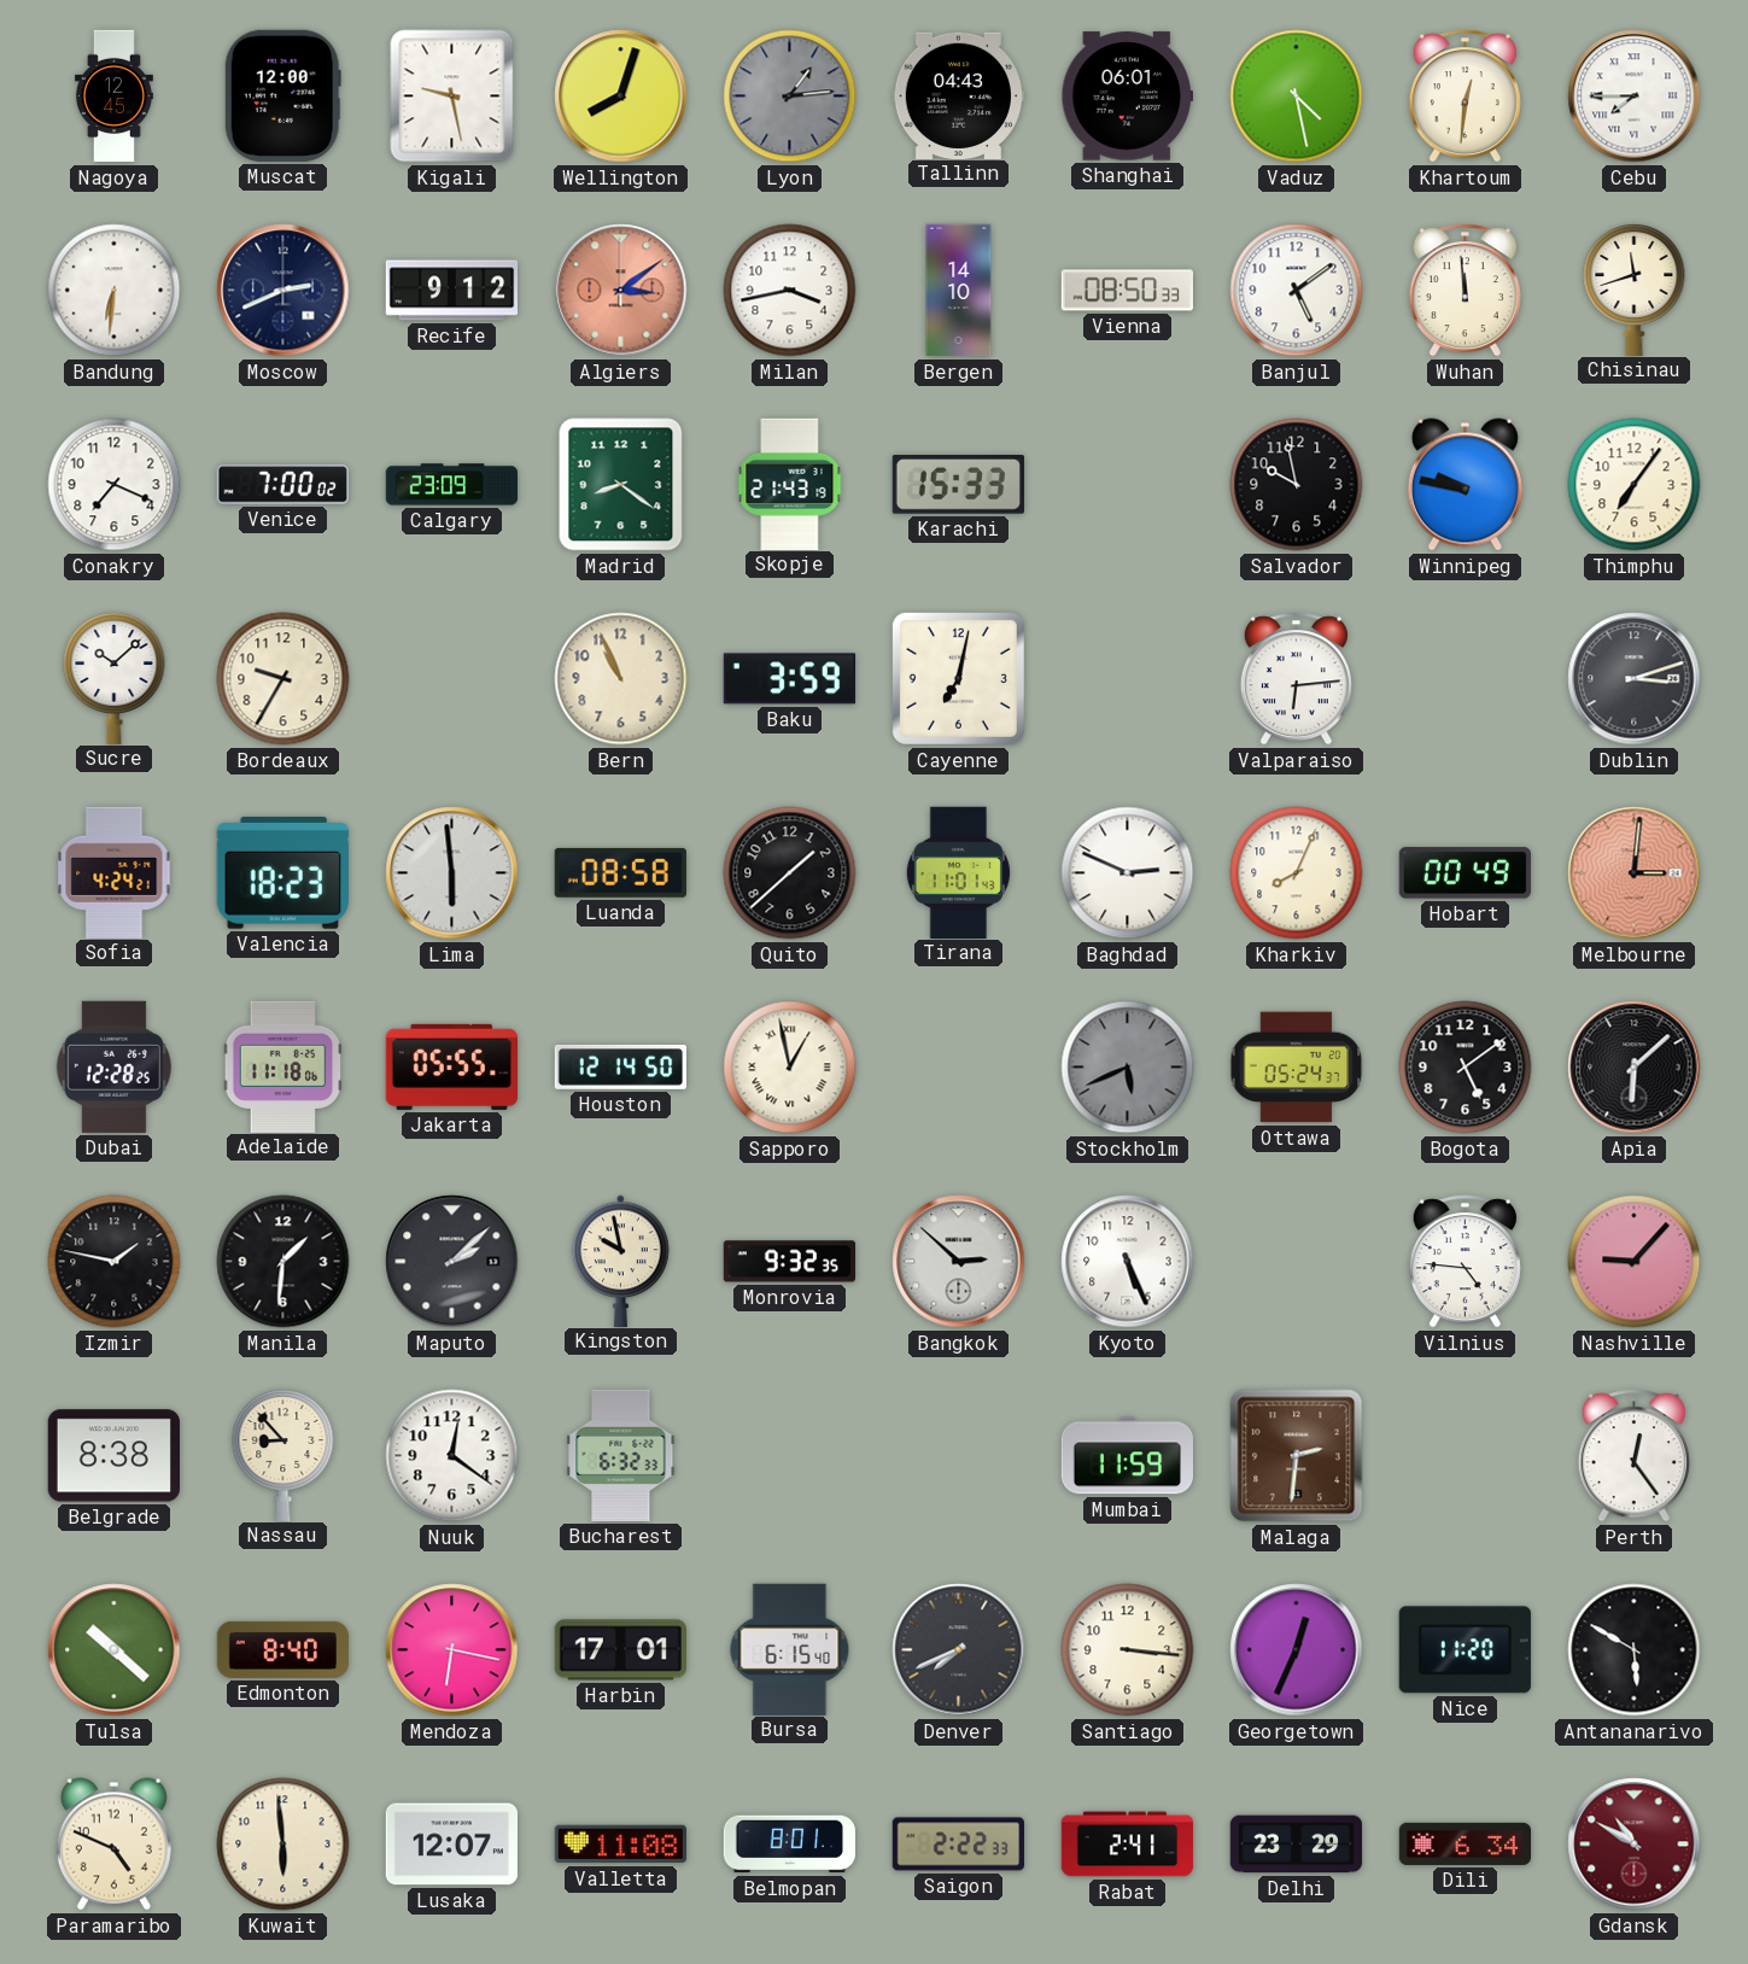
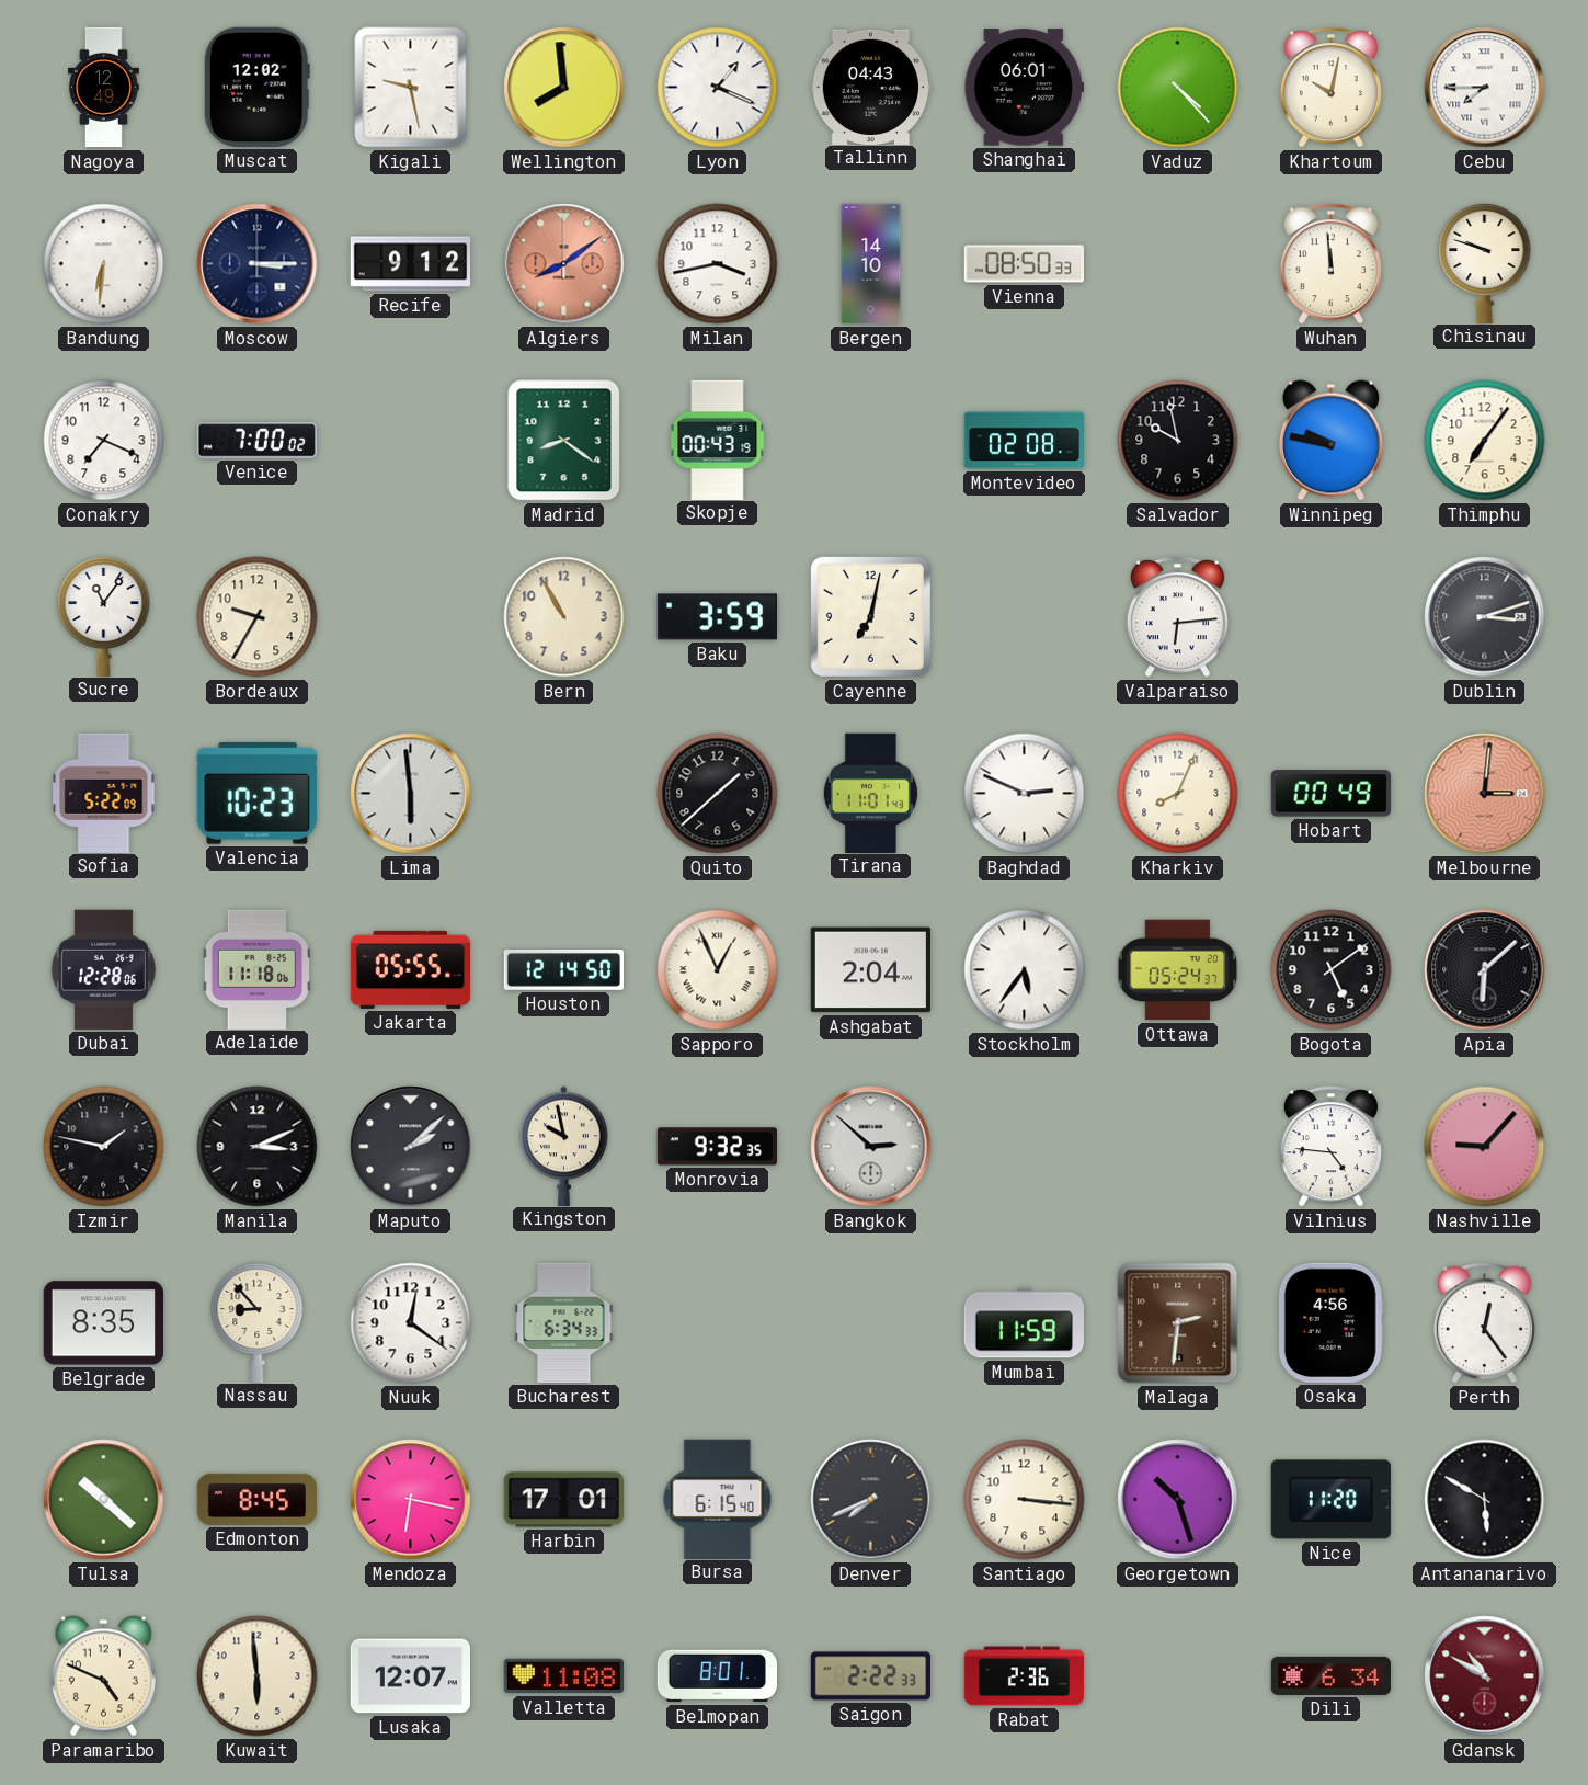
Nagoya: 12:45 -> 12:49 (103, 88)
Muscat: 12:00 -> 12:02 (256, 87)
Wellington: 8:03 -> 7:59 (564, 88)
Lyon: 1:14 -> 1:19 (718, 88)
Lyon dial: grey -> white (718, 88)
Vaduz: 4:28 -> 4:23 (1178, 88)
Khartoum: 12:31 -> 10:02 (1330, 88)
Moscow: 2:41 -> 3:15 (258, 264)
Algiers: 3:09 -> 8:09 (564, 264)
Banjul: 5:09 -> none (1297, 291)
Chisinau: 11:42 -> 9:48 (1485, 262)
Calgary: 23:09 -> none (452, 485)
Skopje: 21:43 -> 00:43 (718, 440)
Karachi: 15:33 -> none (958, 485)
Montevideo: none -> 02:08 (1024, 441)
Sucre: 10:08 -> 11:06 (104, 615)
Bern: 10:56 -> 10:55 (564, 617)
Sofia: 4:24 -> 5:22 (104, 793)
Valencia: 18:23 -> 10:23 (256, 794)
Luanda: 08:58 -> none (620, 872)
Dubai: 12:28:25 -> 12:28:06 (103, 969)
Sapporo: 12:58 -> 12:56 (718, 970)
Ashgabat: none -> 2:04 (870, 970)
Stockholm: 5:41 -> 5:36 (1025, 970)
Stockholm dial: grey -> white (1025, 970)
Manila: 1:31 -> 3:11 (258, 1147)
Kyoto: 5:26 -> none (1128, 1262)
Belgrade: 8:38 -> 8:35 (103, 1323)
Bucharest: 6:32 -> 6:34 (564, 1322)
Osaka: none -> 4:56 (1330, 1322)
Edmonton: 8:40 -> 8:45 (256, 1499)
Georgetown: 12:34 -> 10:27 (1178, 1500)
Rabat: 2:41 -> 2:36 (1025, 1676)
Delhi: 23:29 -> none (1297, 1845)
